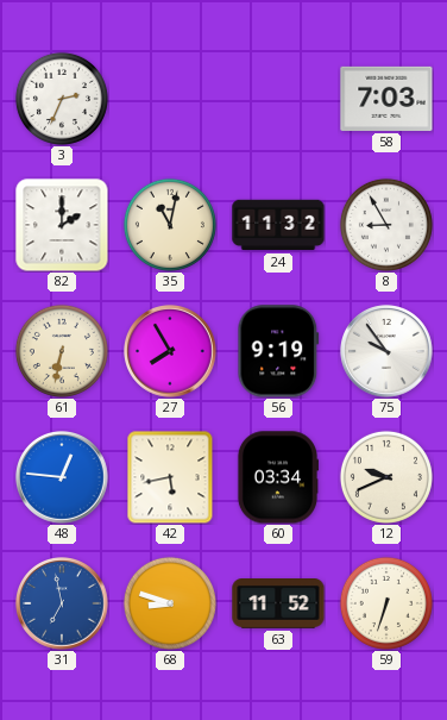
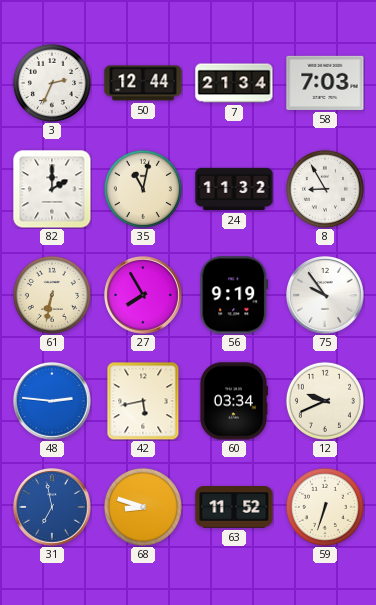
50: none -> 12:44 (143, 83)
7: none -> 21:34 (234, 83)
48: 12:46 -> 2:46 (53, 402)
